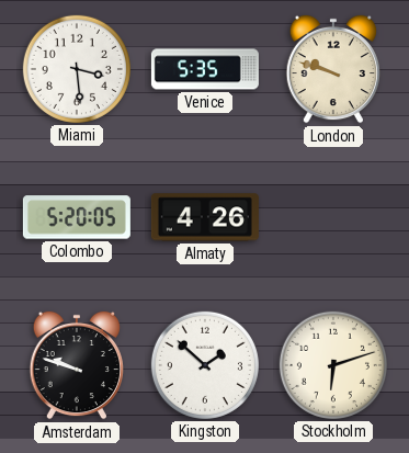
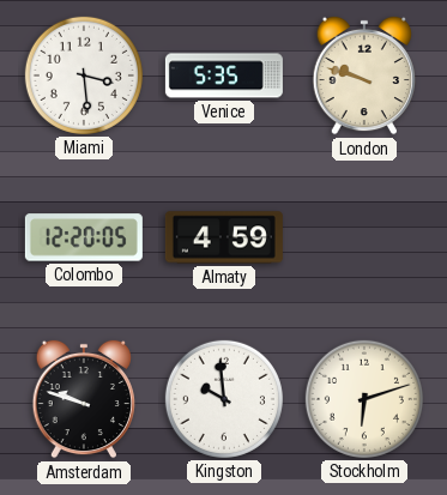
Colombo: 5:20 -> 12:20 (84, 237)
Almaty: 4:26 -> 4:59 (224, 237)
Kingston: 1:52 -> 9:59 (224, 399)
